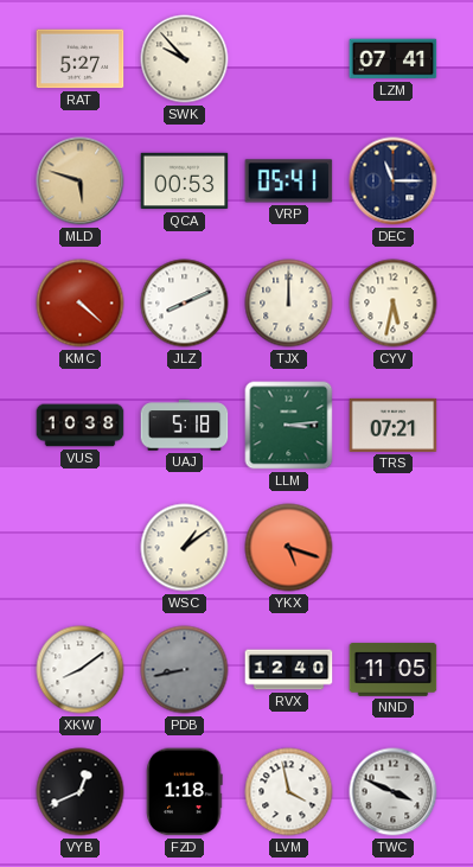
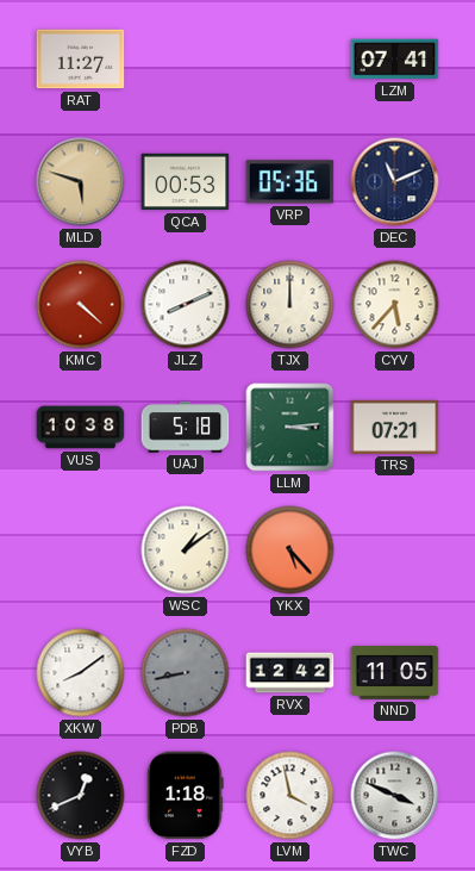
RAT: 5:27 -> 11:27 (81, 60)
SWK: 9:53 -> none (185, 59)
VRP: 05:41 -> 05:36 (290, 182)
DEC: 11:15 -> 11:11 (395, 182)
CYV: 5:32 -> 5:37 (395, 305)
YKX: 5:18 -> 5:23 (290, 550)
RVX: 12:40 -> 12:42 (290, 673)
